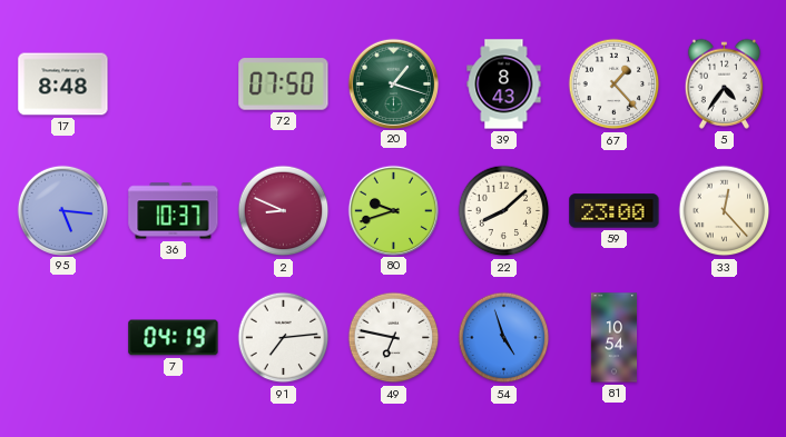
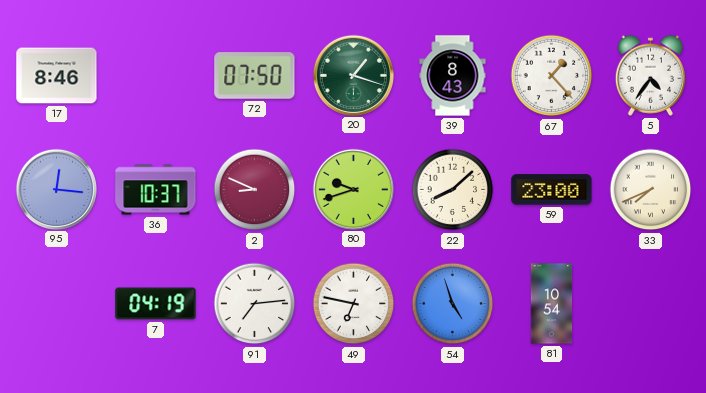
17: 8:48 -> 8:46 (57, 76)
95: 5:16 -> 12:16 (56, 189)
33: 12:23 -> 7:41 (651, 190)
